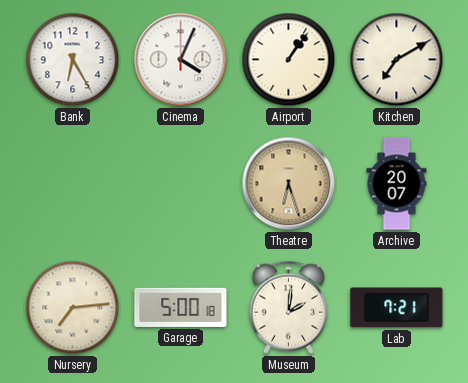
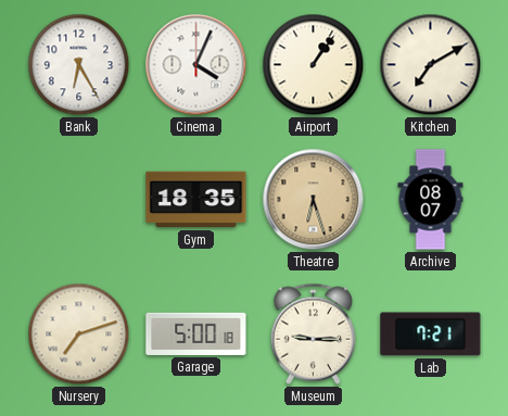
Gym: none -> 18:35 (196, 200)
Archive: 20:07 -> 08:07 (431, 200)
Nursery: 7:14 -> 7:12 (79, 335)
Museum: 2:01 -> 9:15 (314, 333)
